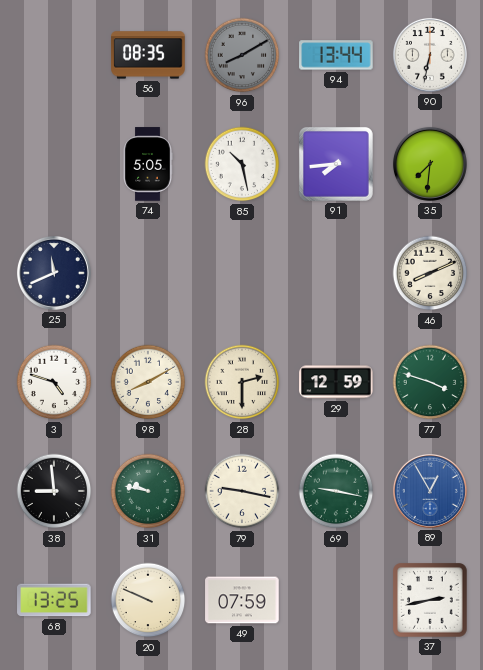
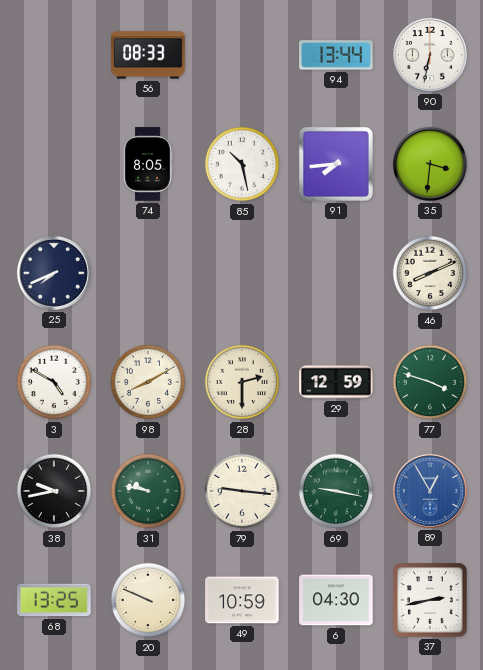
56: 08:35 -> 08:33 (148, 55)
96: 8:10 -> none (242, 55)
74: 5:05 -> 8:05 (148, 164)
35: 7:31 -> 3:31 (430, 164)
25: 11:41 -> 7:41 (54, 273)
3: 4:48 -> 4:50 (54, 382)
38: 8:59 -> 9:43 (54, 491)
79: 9:17 -> 9:16 (242, 491)
49: 07:59 -> 10:59 (242, 600)
6: none -> 04:30 (336, 600)
